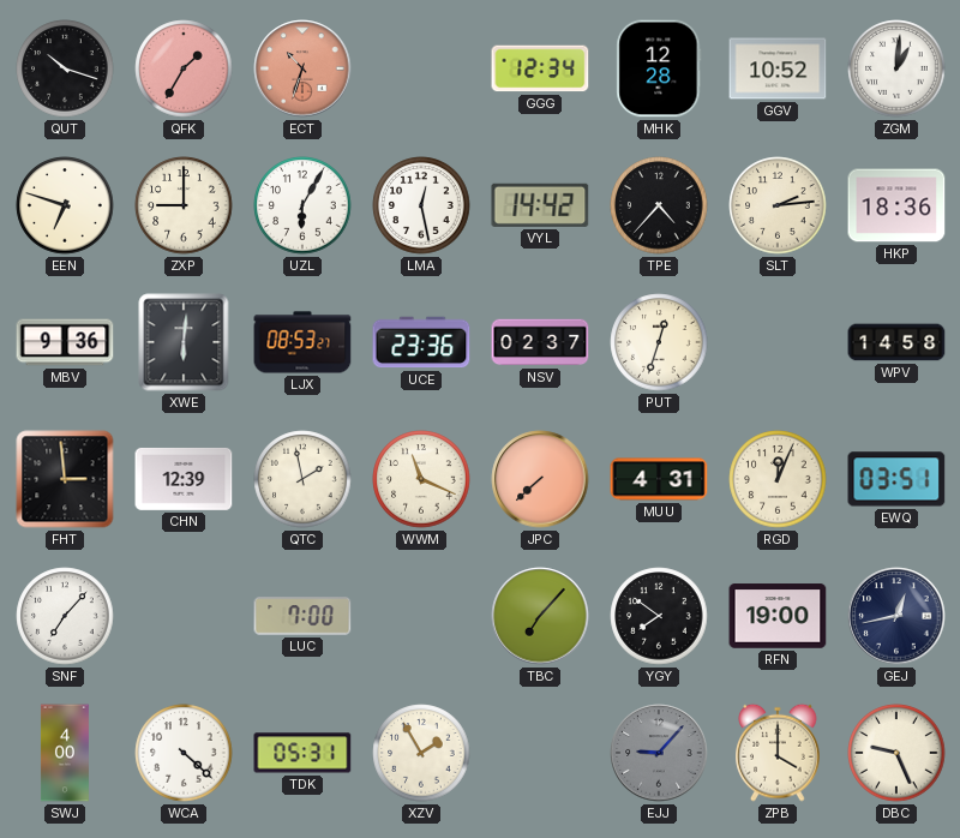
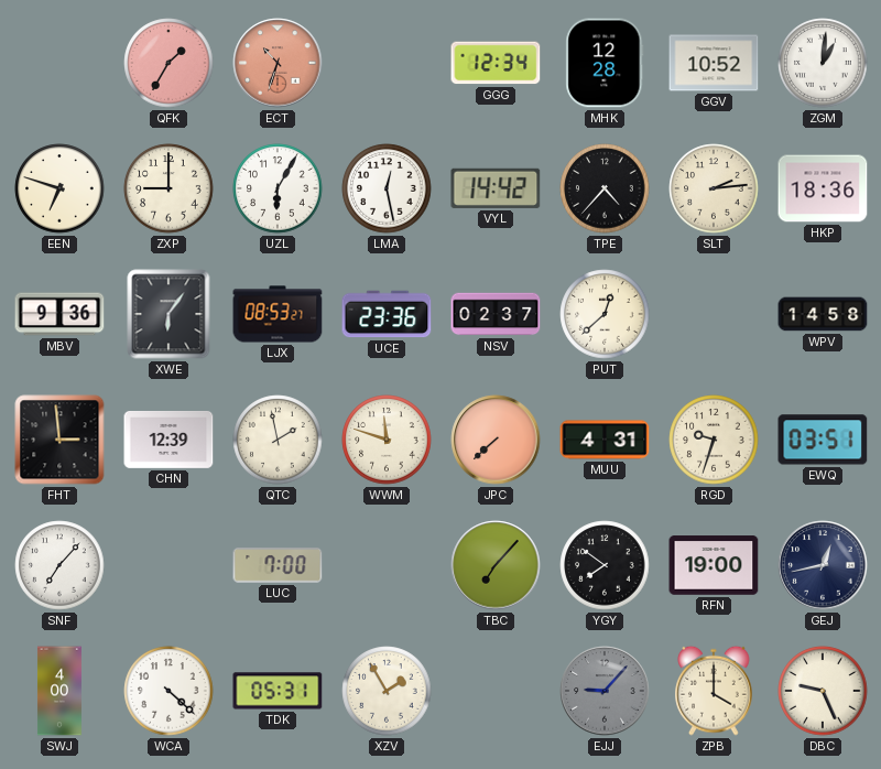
QUT: 10:18 -> none (65, 68)
XWE: 6:01 -> 6:06 (168, 314)
PUT: 12:33 -> 12:38 (605, 314)
WWM: 11:19 -> 11:48 (387, 440)
RGD: 12:04 -> 9:33 (714, 440)
